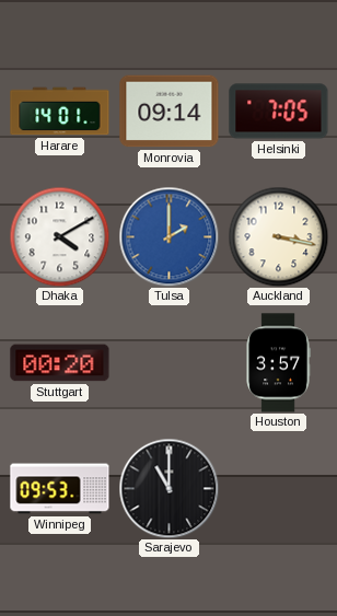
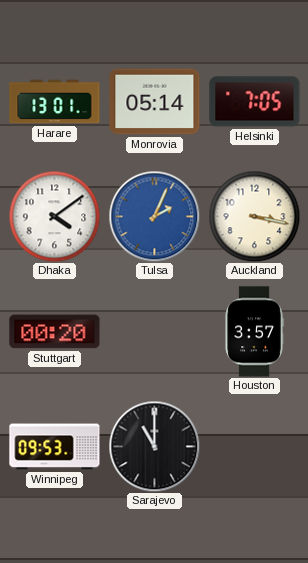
Harare: 14:01 -> 13:01 (55, 102)
Monrovia: 09:14 -> 05:14 (155, 102)
Dhaka: 4:10 -> 4:09 (54, 216)
Tulsa: 2:00 -> 2:04 (154, 216)
